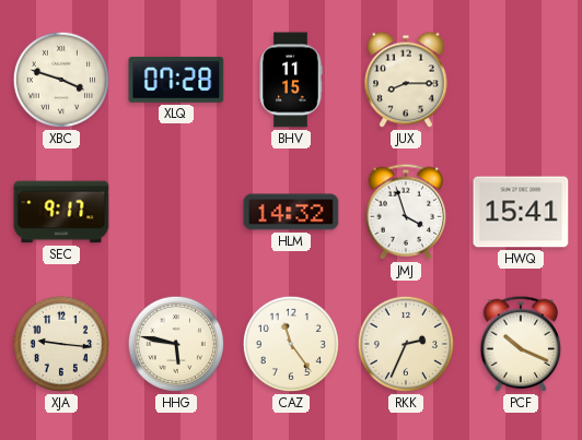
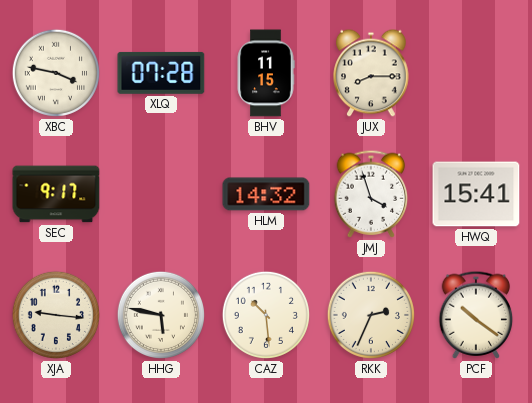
XBC: 3:48 -> 3:47 (56, 73)
CAZ: 11:24 -> 10:29 (266, 315)
PCF: 10:19 -> 10:21 (476, 315)
